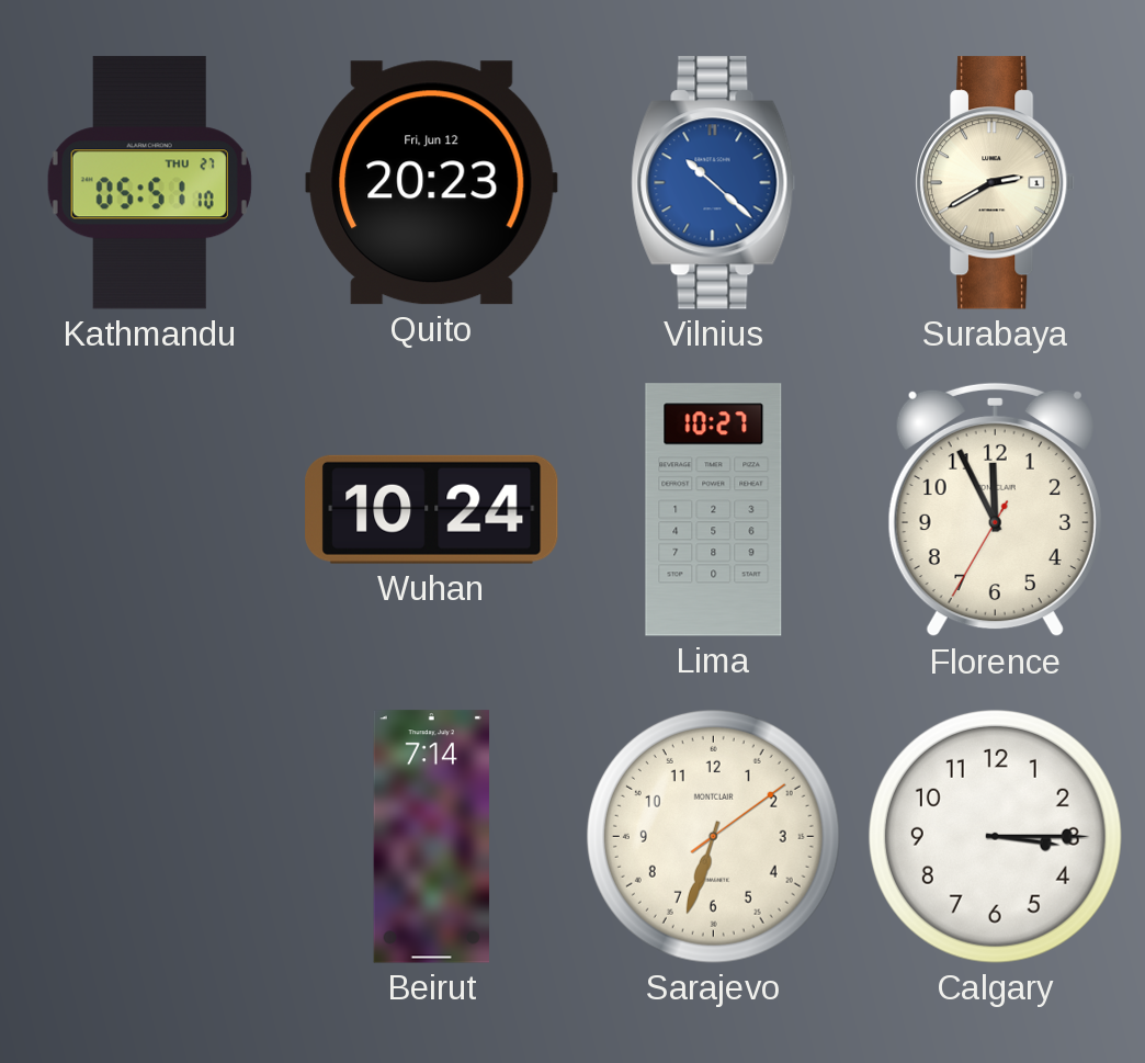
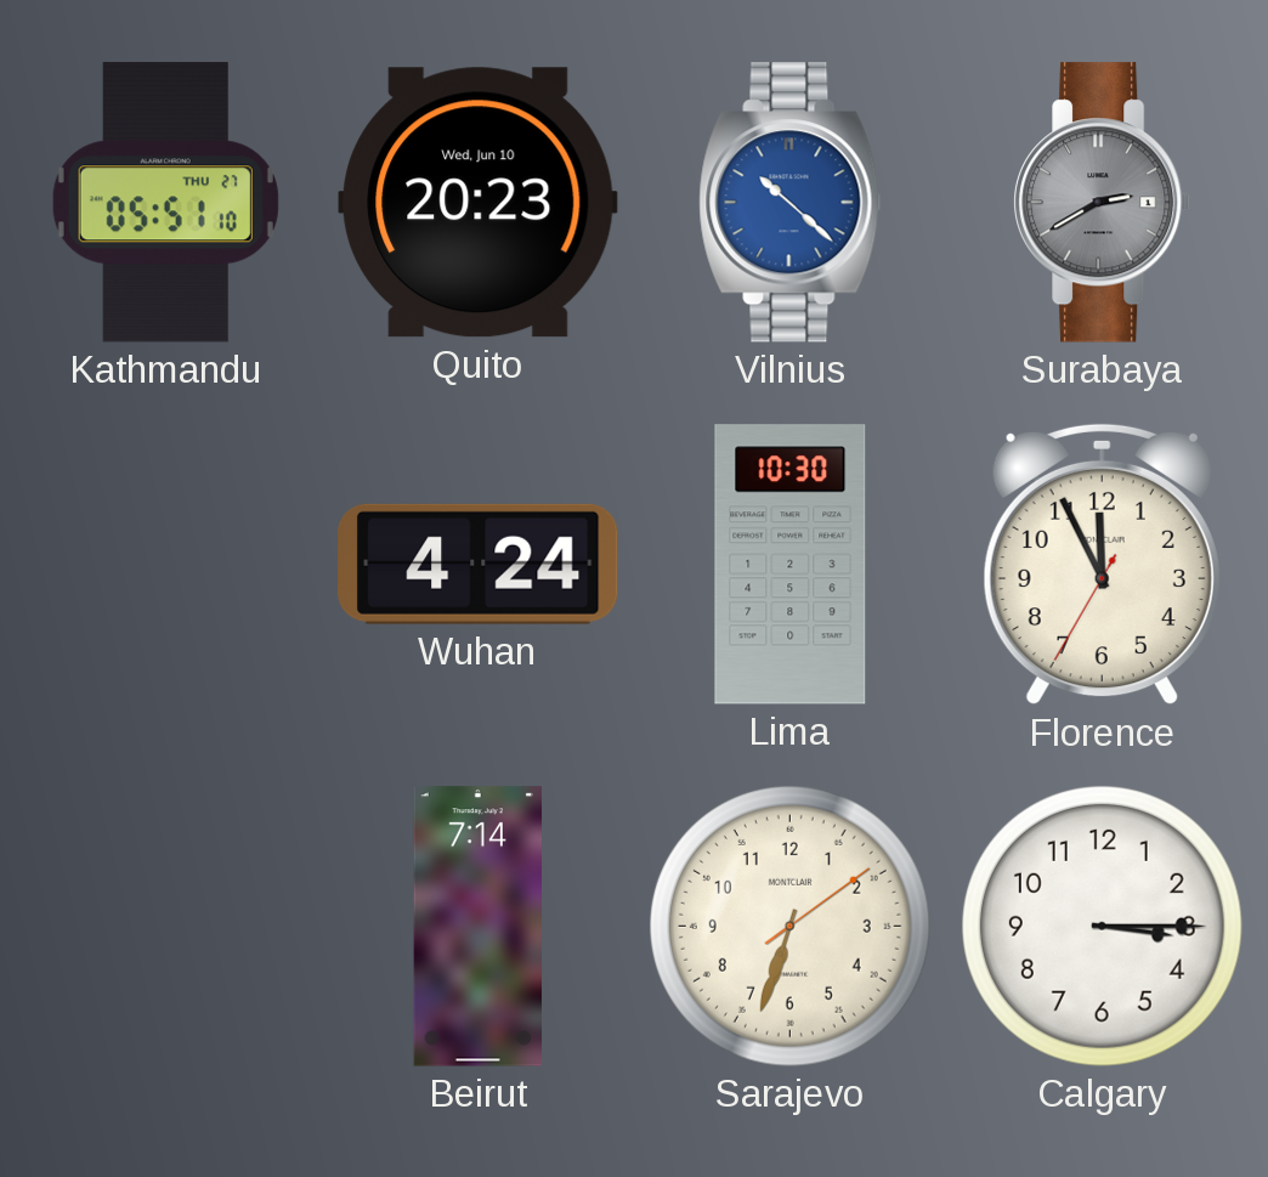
Quito date: Fri, Jun 12 -> Wed, Jun 10 (479, 203)
Surabaya dial: cream -> grey (1103, 203)
Wuhan: 10:24 -> 4:24 (479, 564)
Lima: 10:27 -> 10:30 (791, 565)
